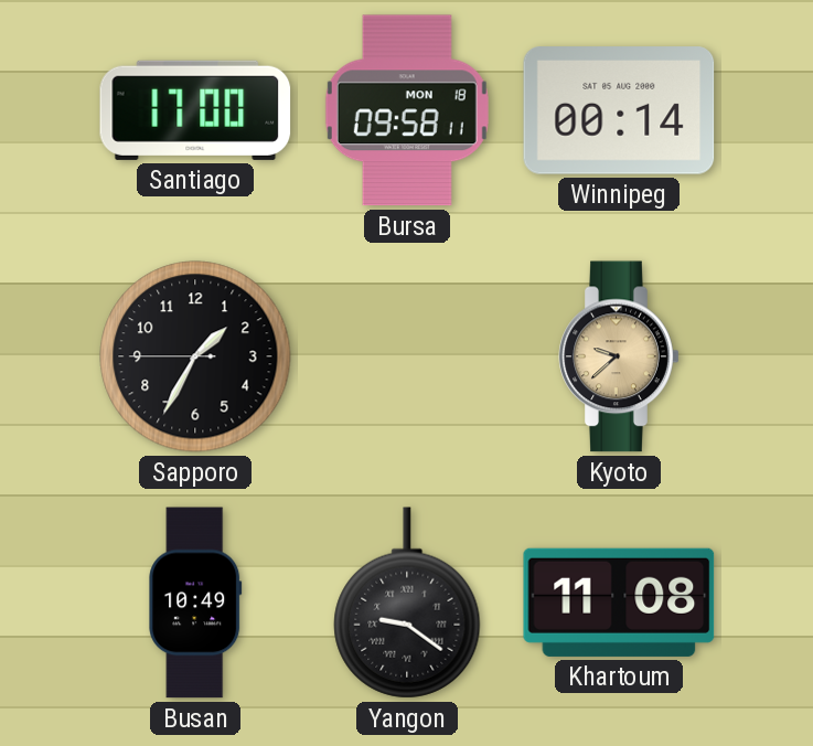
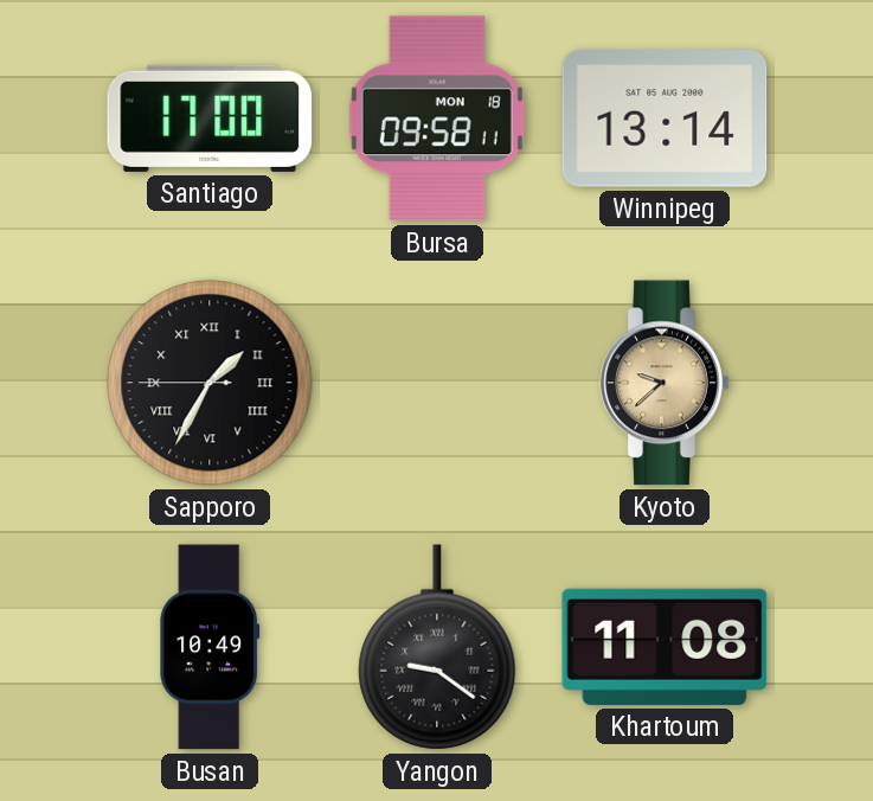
Winnipeg: 00:14 -> 13:14 (665, 118)
Sapporo numerals: Arabic -> Roman (210, 383)
